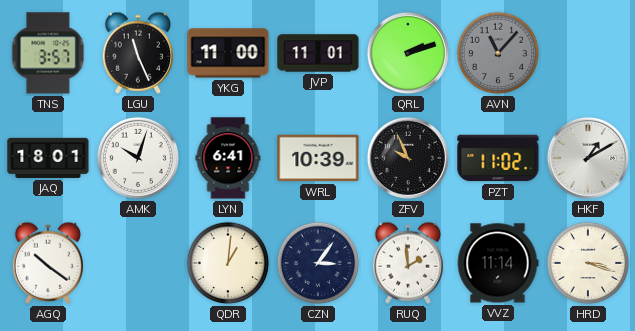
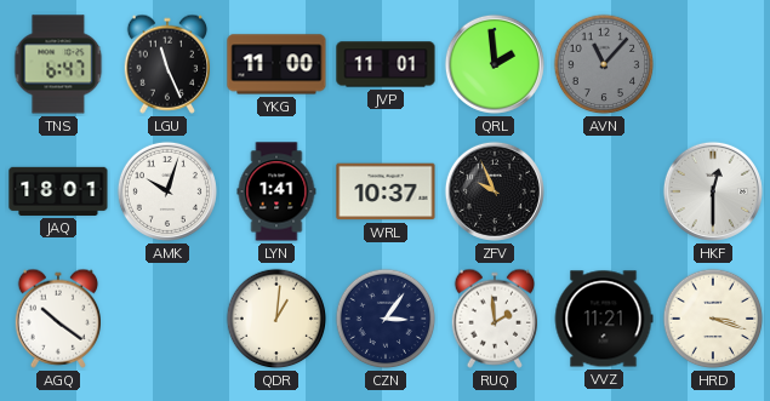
TNS: 3:57 -> 6:47 (58, 64)
QRL: 2:12 -> 1:59 (495, 64)
LYN: 6:41 -> 1:41 (276, 191)
WRL: 10:39 -> 10:37 (386, 191)
PZT: 11:02 -> none (498, 158)
HKF: 1:10 -> 12:30 (713, 191)
VVZ: 11:14 -> 11:21 (604, 319)
